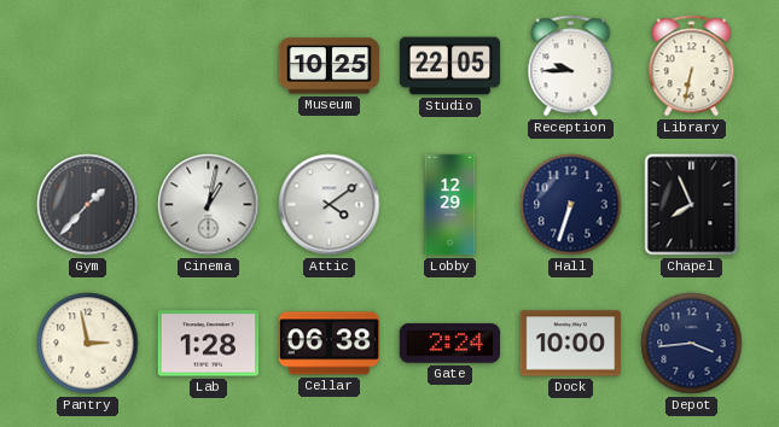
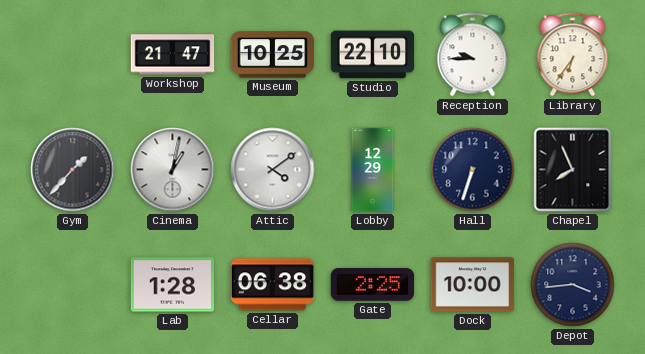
Workshop: none -> 21:47 (173, 55)
Studio: 22:05 -> 22:10 (373, 55)
Library: 6:32 -> 6:36 (573, 55)
Pantry: 2:58 -> none (88, 344)
Gate: 2:24 -> 2:25 (373, 285)
